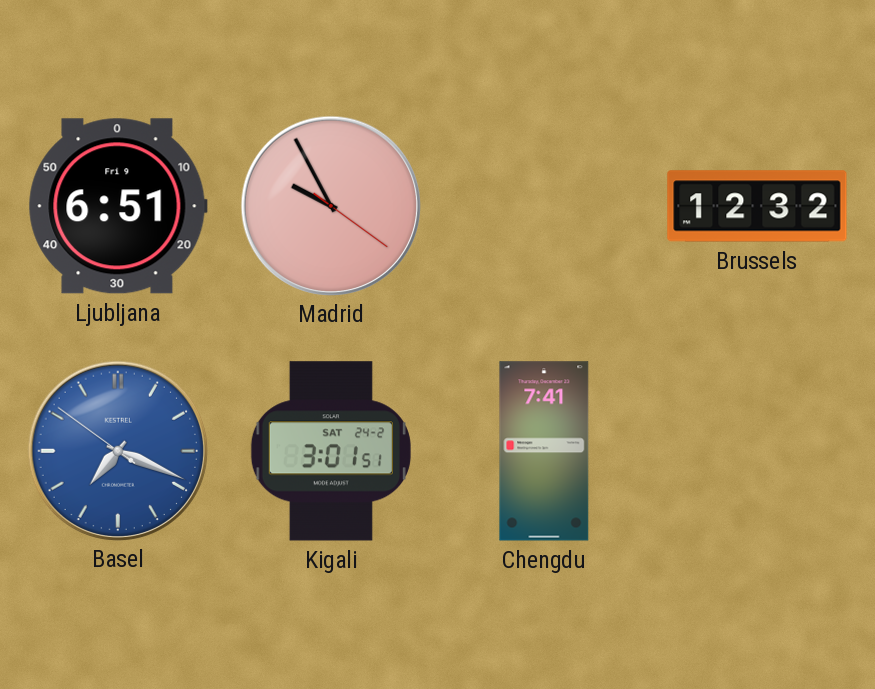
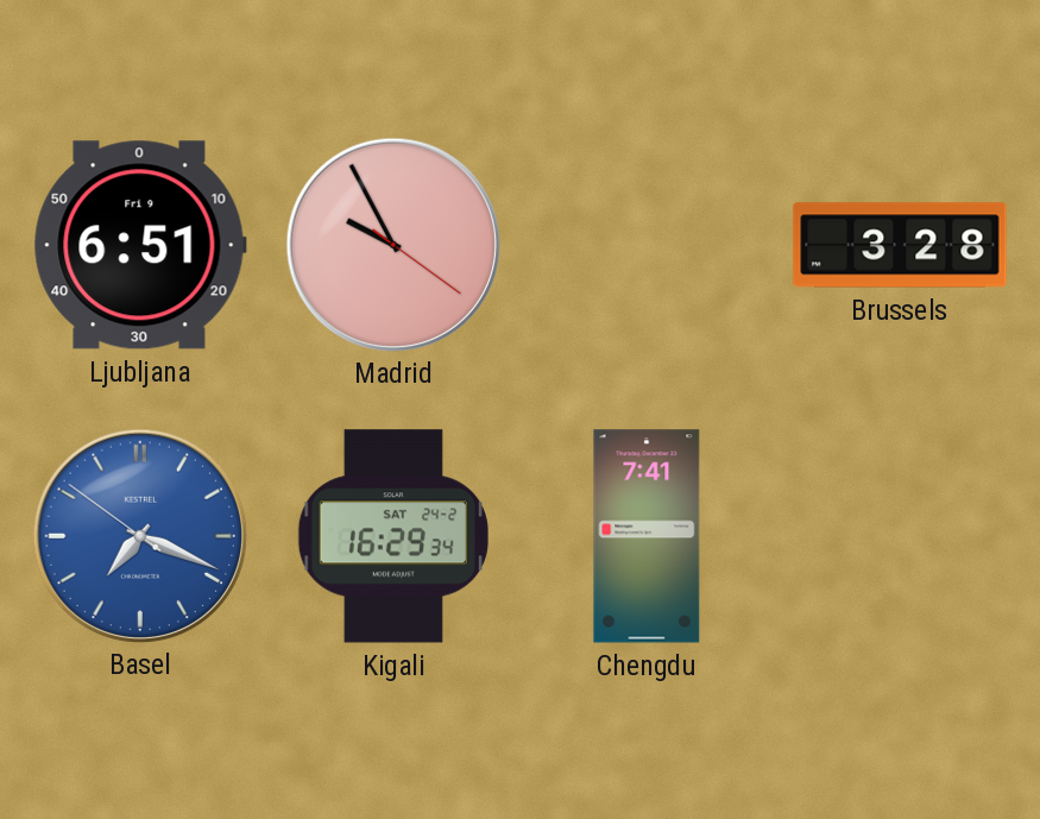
Brussels: 12:32 -> 3:28 (900, 245)
Kigali: 3:01 -> 16:29 (393, 536)
